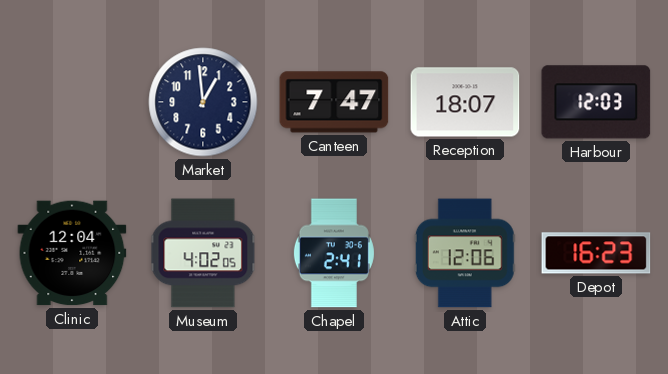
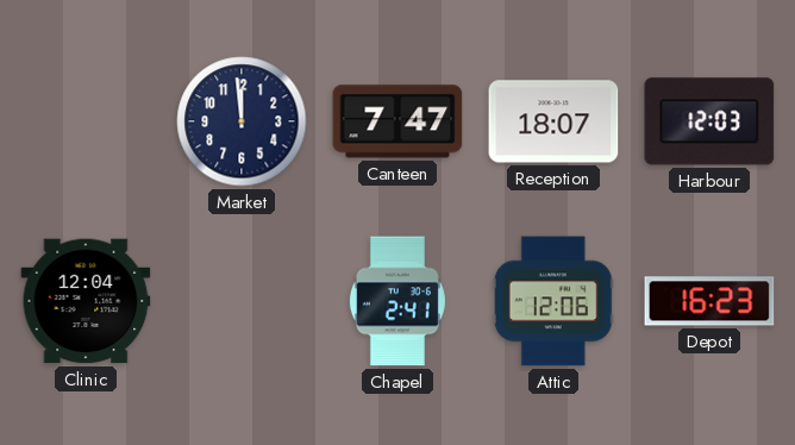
Market: 12:59 -> 11:59 (242, 121)
Museum: 4:02 -> none (203, 253)
